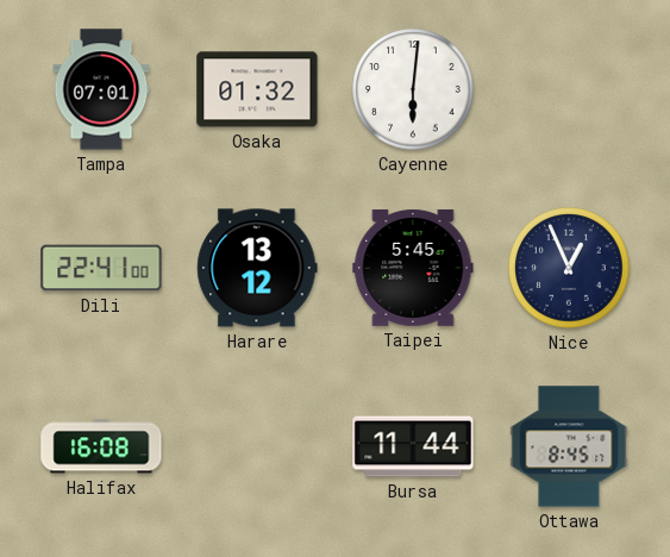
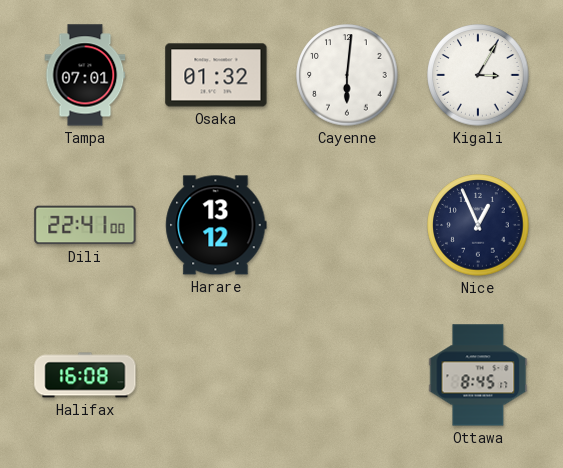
Kigali: none -> 3:05 (478, 75)
Taipei: 5:45 -> none (413, 268)
Bursa: 11:44 -> none (413, 446)
